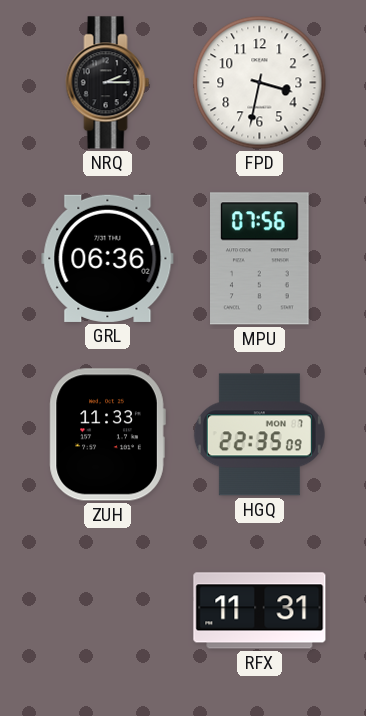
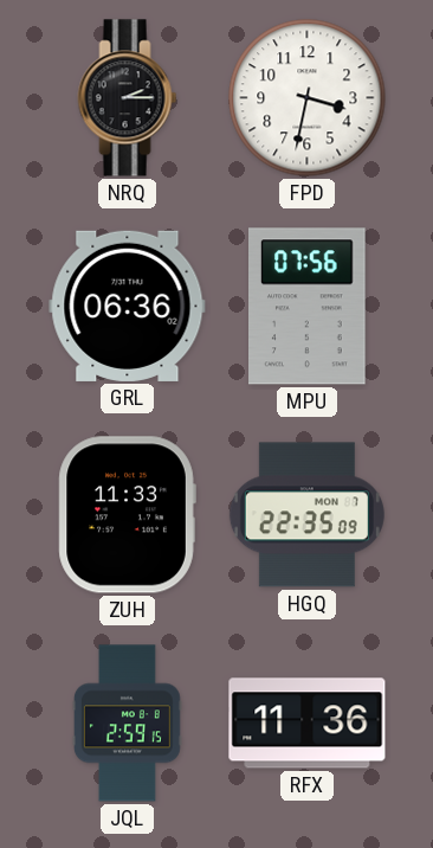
JQL: none -> 2:59 (127, 724)
RFX: 11:31 -> 11:36 (308, 724)
